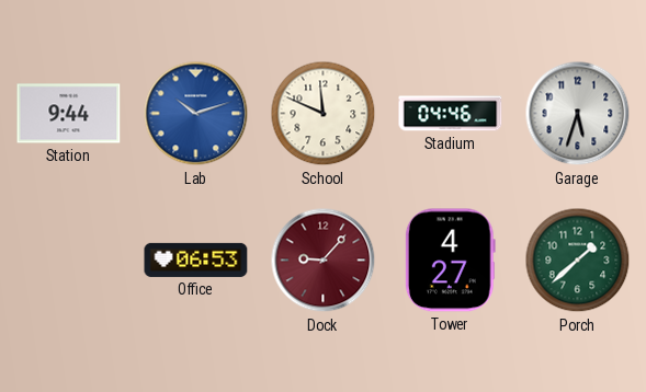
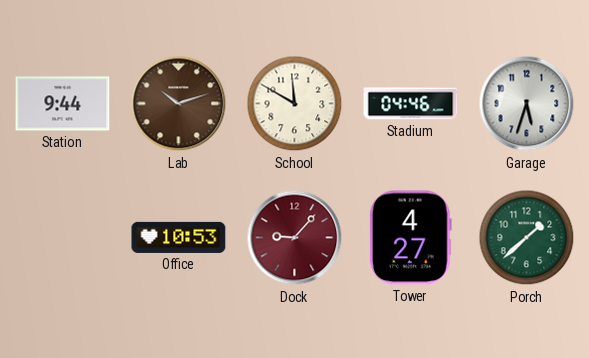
Lab dial: blue -> brown (179, 104)
School: 11:49 -> 11:50 (295, 104)
Office: 06:53 -> 10:53 (179, 237)
